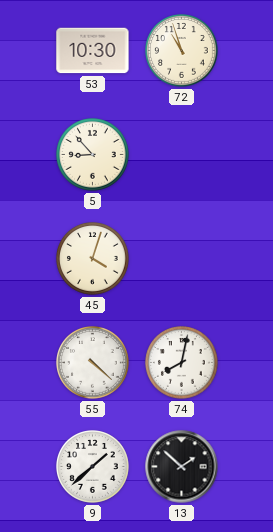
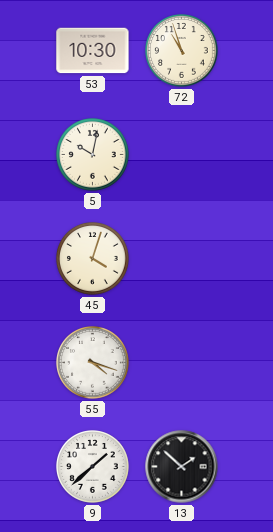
5: 8:53 -> 10:02 (93, 155)
55: 4:22 -> 4:18 (93, 363)
74: 8:02 -> none (182, 363)
